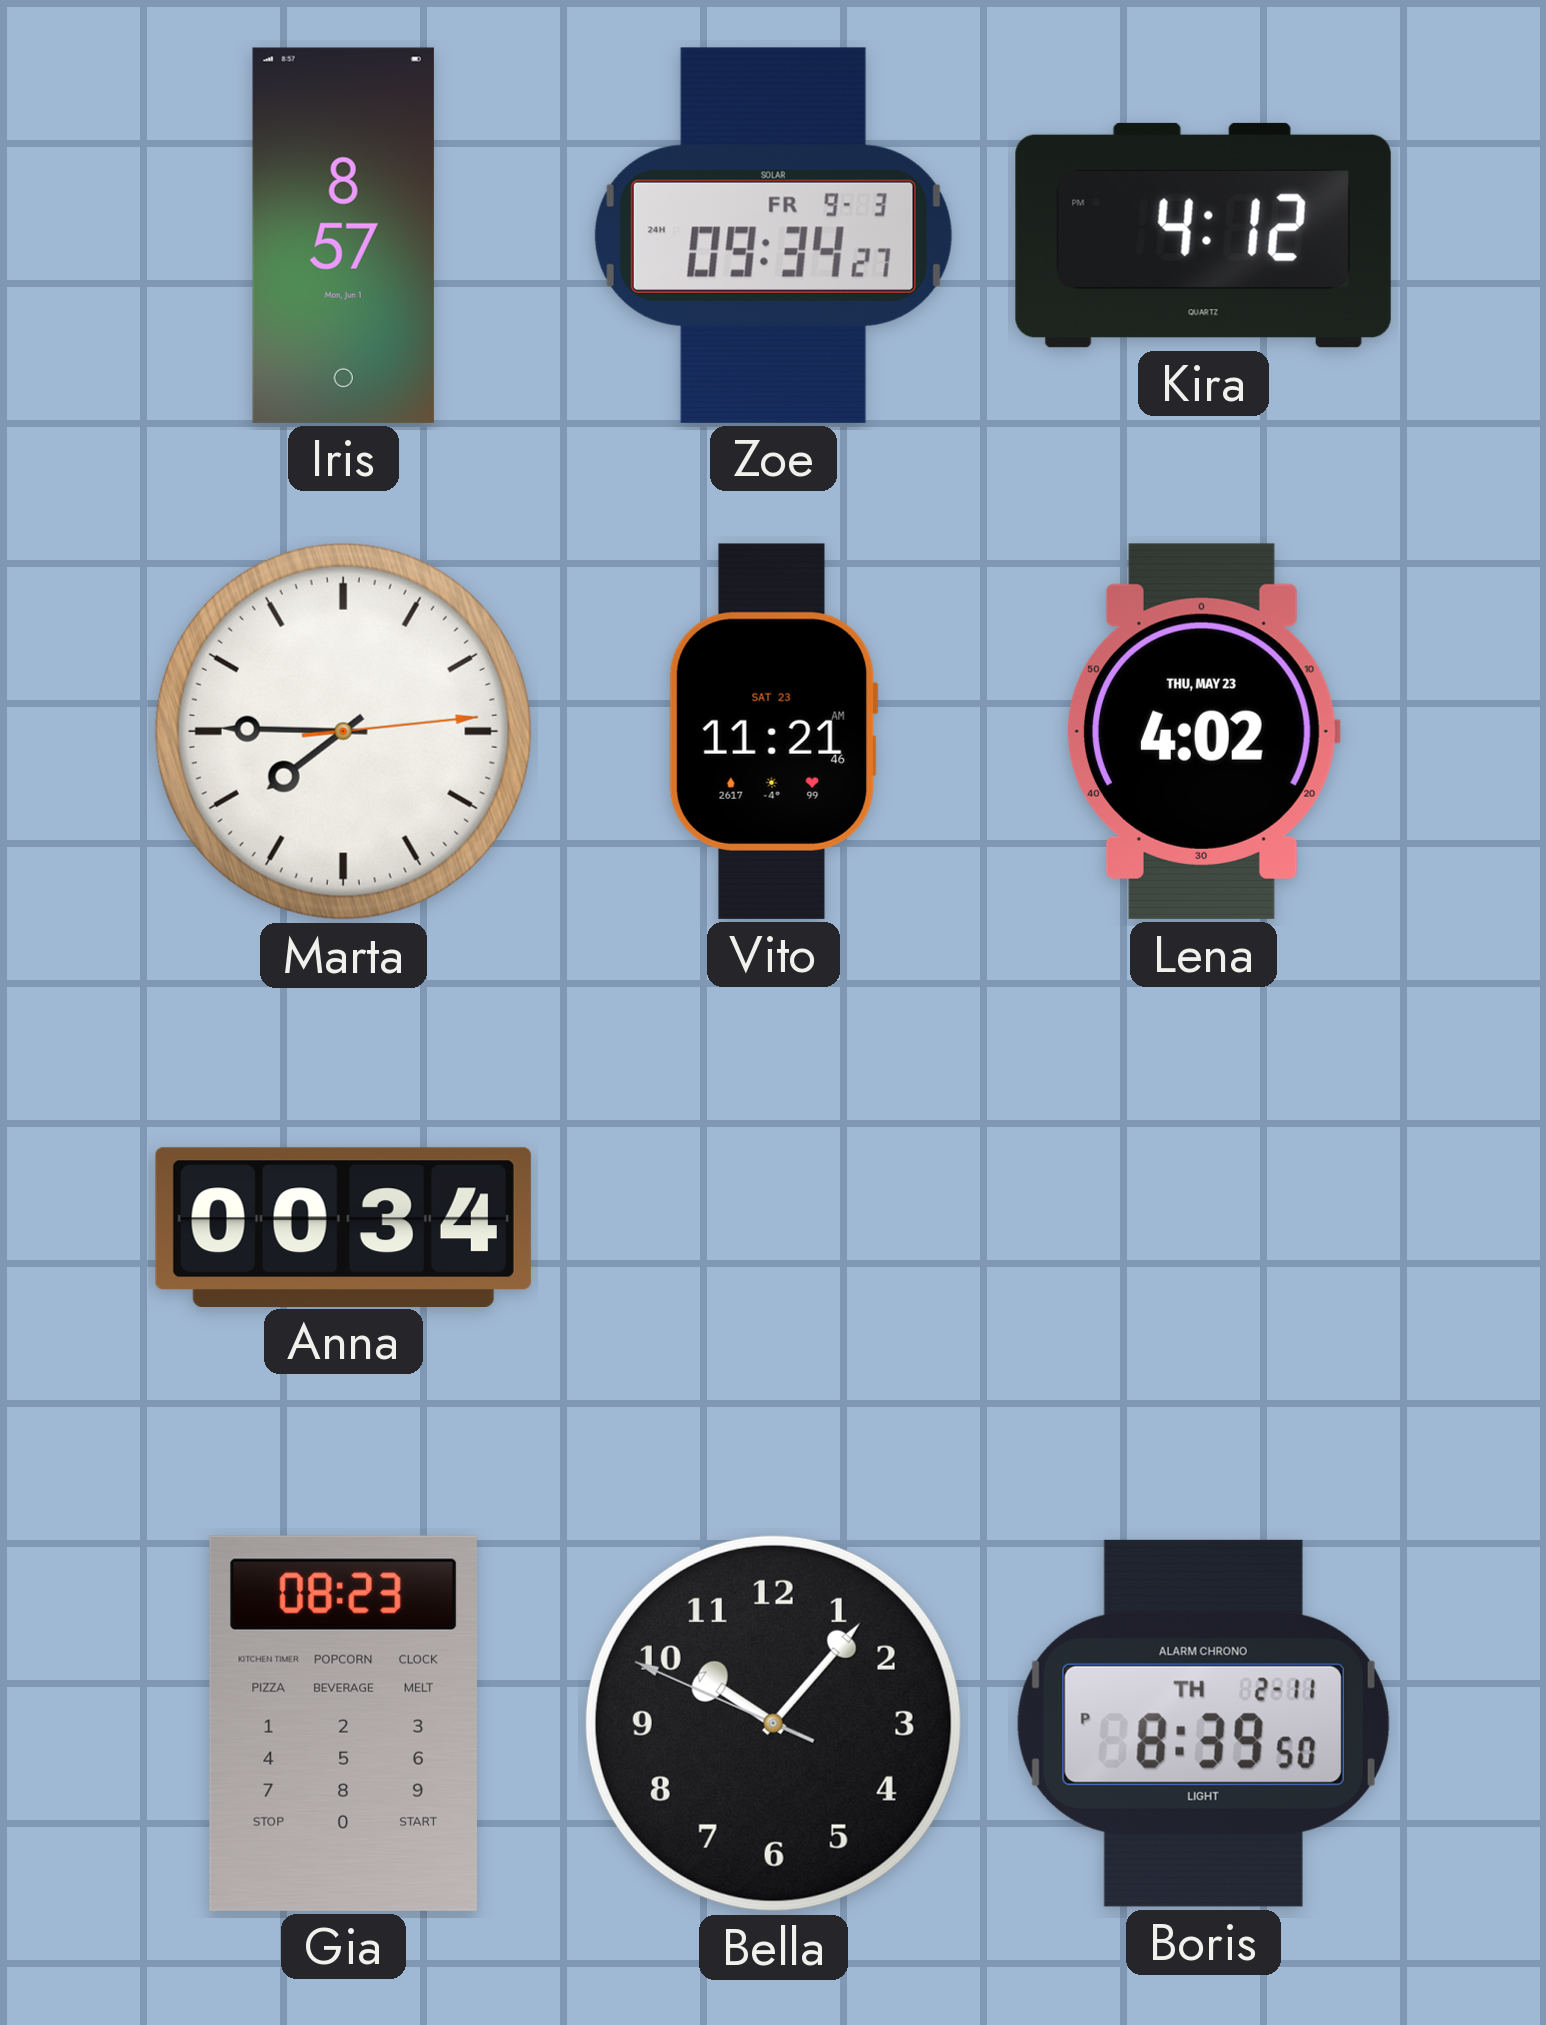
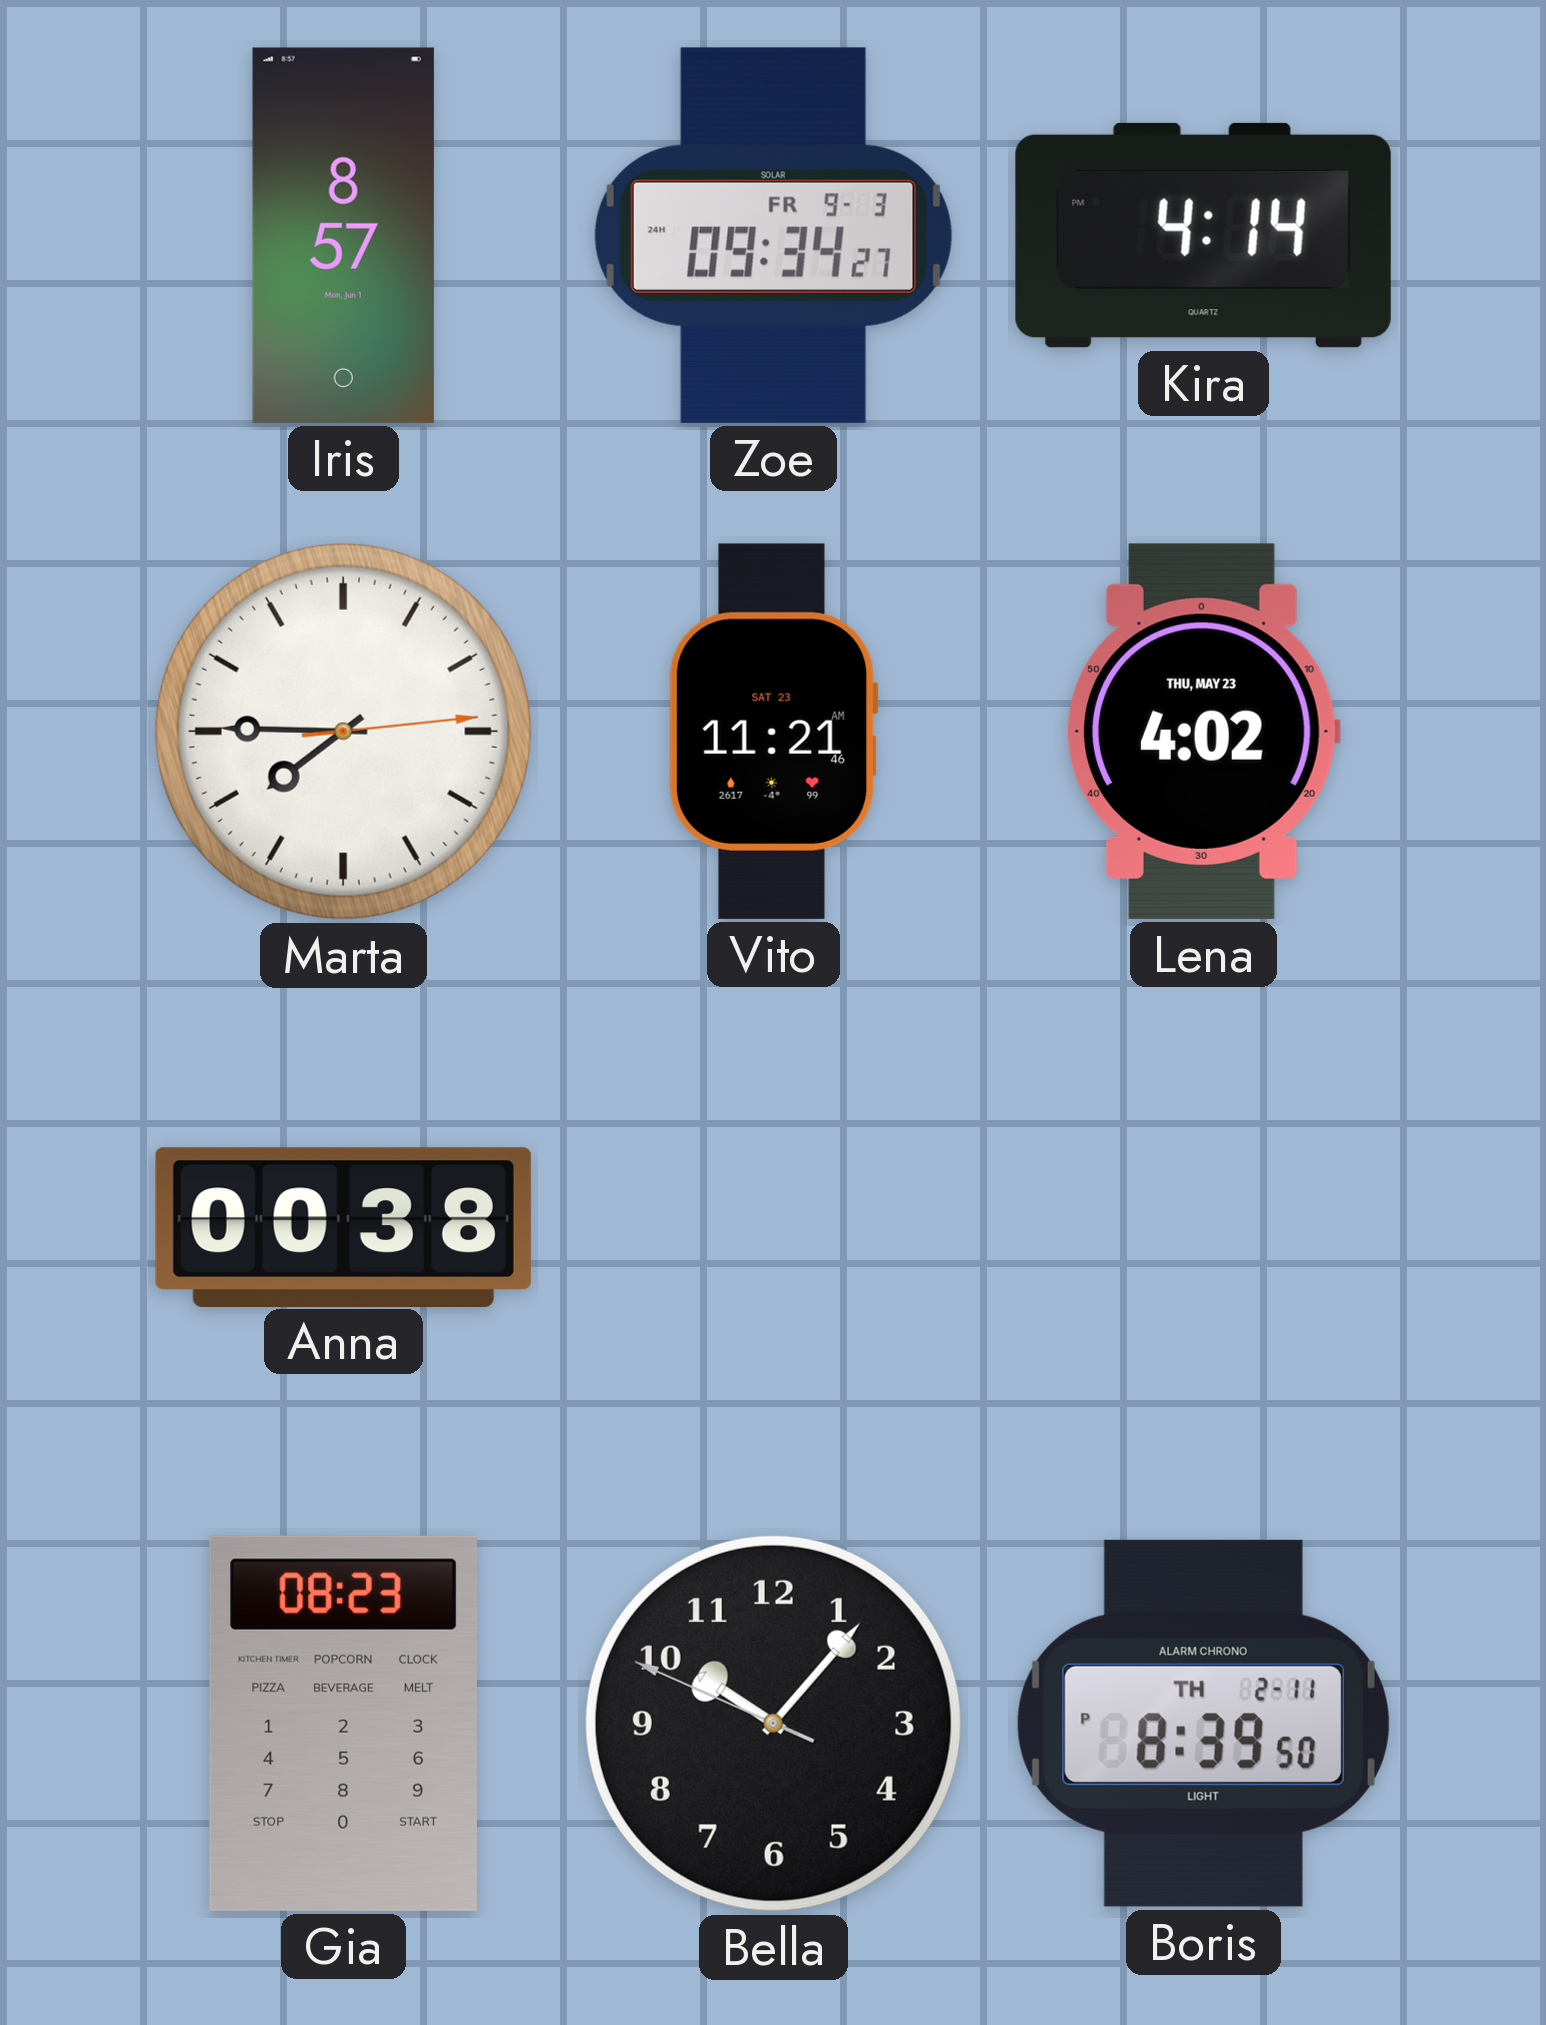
Kira: 4:12 -> 4:14 (1203, 235)
Anna: 00:34 -> 00:38 (343, 1227)
